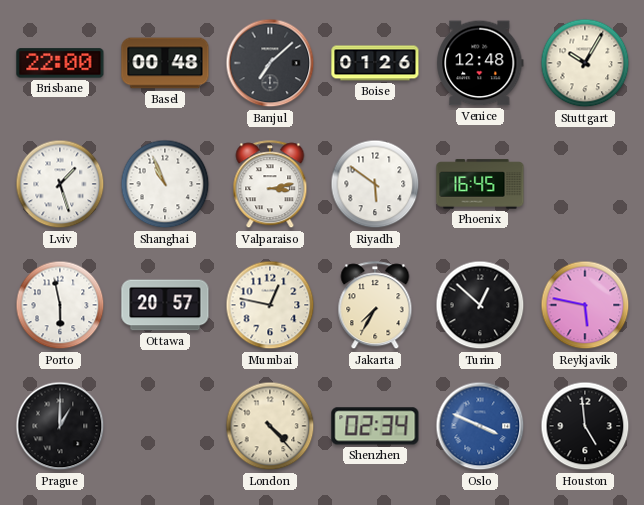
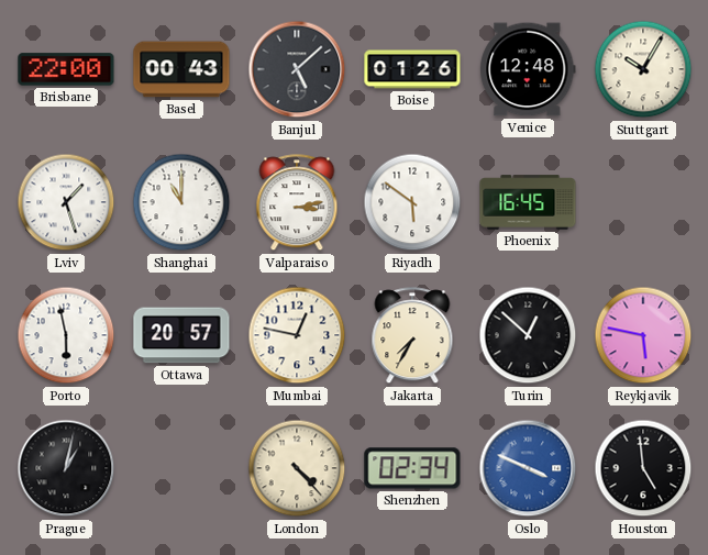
Basel: 00:48 -> 00:43 (181, 69)
Banjul: 7:08 -> 5:08 (297, 69)
Shanghai: 10:56 -> 11:00 (181, 202)
Prague: 1:00 -> 1:02 (66, 468)
